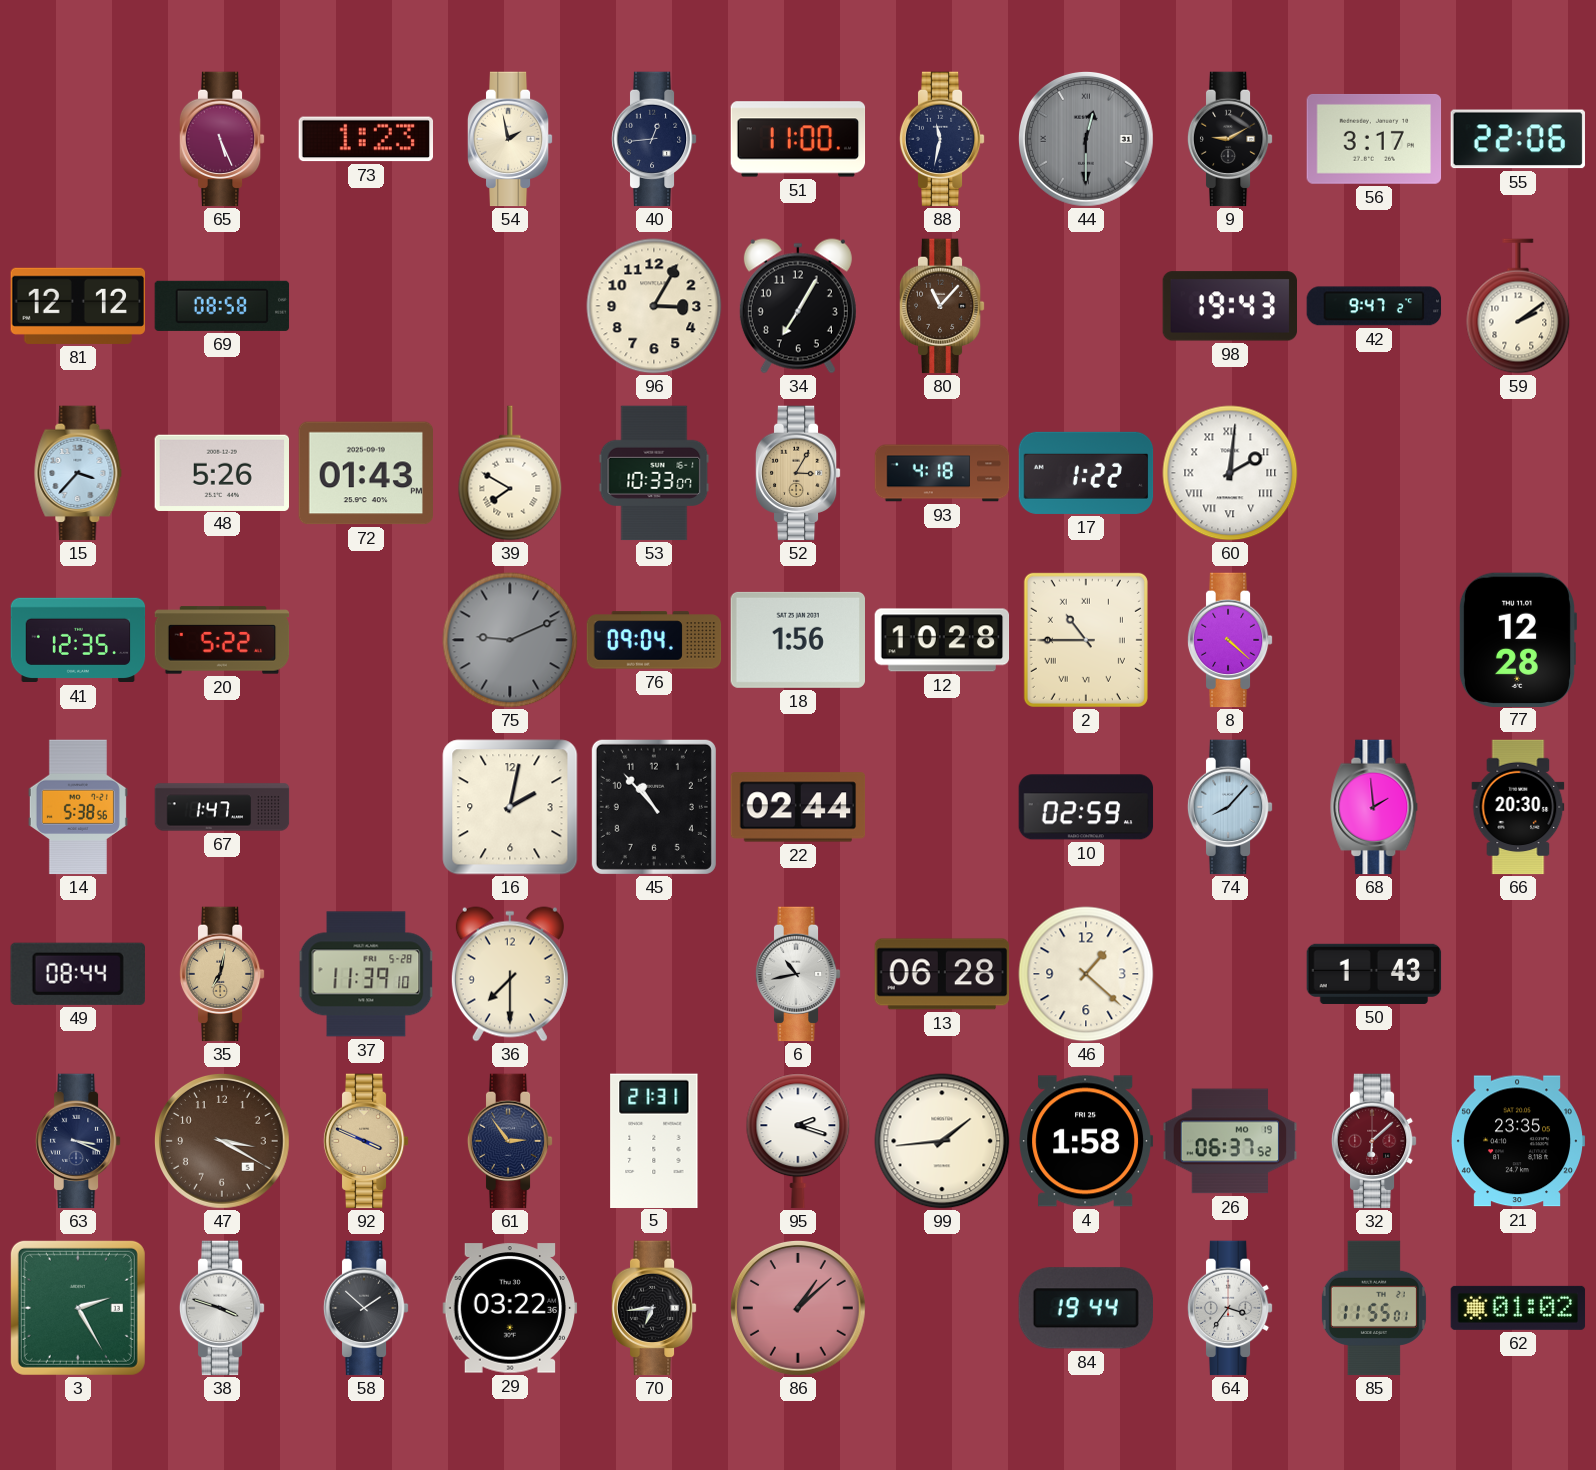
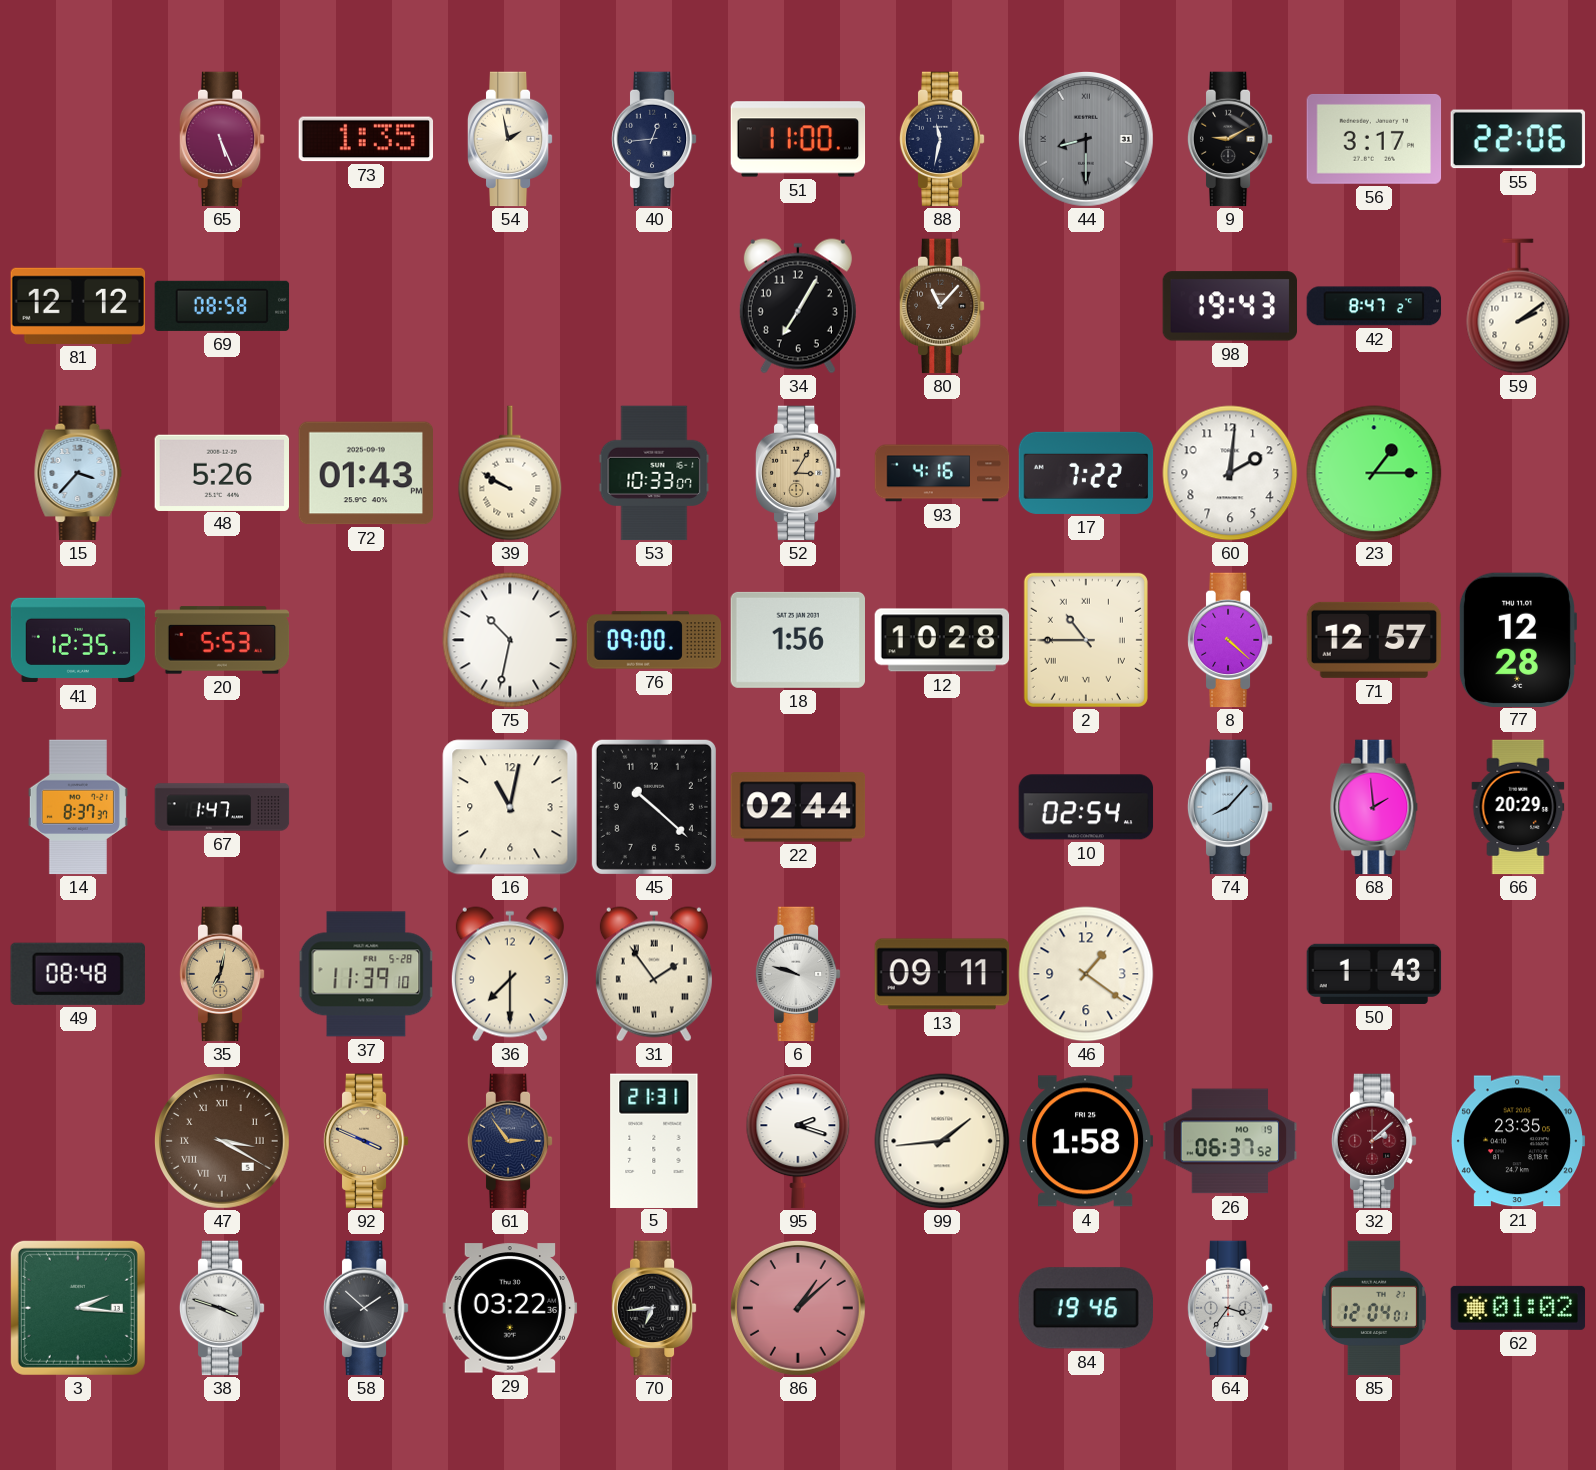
73: 1:23 -> 1:35 (365, 139)
44: 12:30 -> 8:30 (1086, 139)
96: 3:05 -> none (654, 306)
42: 9:47 -> 8:47 (1374, 306)
39: 7:50 -> 9:50 (510, 473)
93: 4:18 -> 4:16 (942, 473)
17: 1:22 -> 7:22 (1086, 473)
60 numerals: Roman -> Arabic (1230, 473)
23: none -> 1:15 (1374, 473)
20: 5:22 -> 5:53 (222, 640)
75: 9:11 -> 10:32 (510, 640)
75 dial: grey -> white (510, 640)
76: 09:04 -> 09:00 (654, 640)
71: none -> 12:57 (1374, 640)
14: 5:38 -> 8:37 (78, 807)
16: 2:02 -> 11:02 (510, 807)
45: 10:53 -> 10:22 (654, 807)
10: 02:59 -> 02:54 (1086, 807)
66: 20:30 -> 20:29 (1518, 807)
49: 08:44 -> 08:48 (78, 974)
31: none -> 1:54 (654, 974)
6: 10:43 -> 9:48 (798, 974)
13: 06:28 -> 09:11 (942, 974)
46: 1:22 -> 1:21 (1086, 974)
63: 3:19 -> none (78, 1141)
47 numerals: Arabic -> Roman (222, 1141)
32: 6:08 -> 2:08 (1374, 1141)
3: 2:25 -> 2:16 (78, 1308)
84: 19:44 -> 19:46 (1086, 1308)
85: 11:55 -> 12:04 (1374, 1308)
